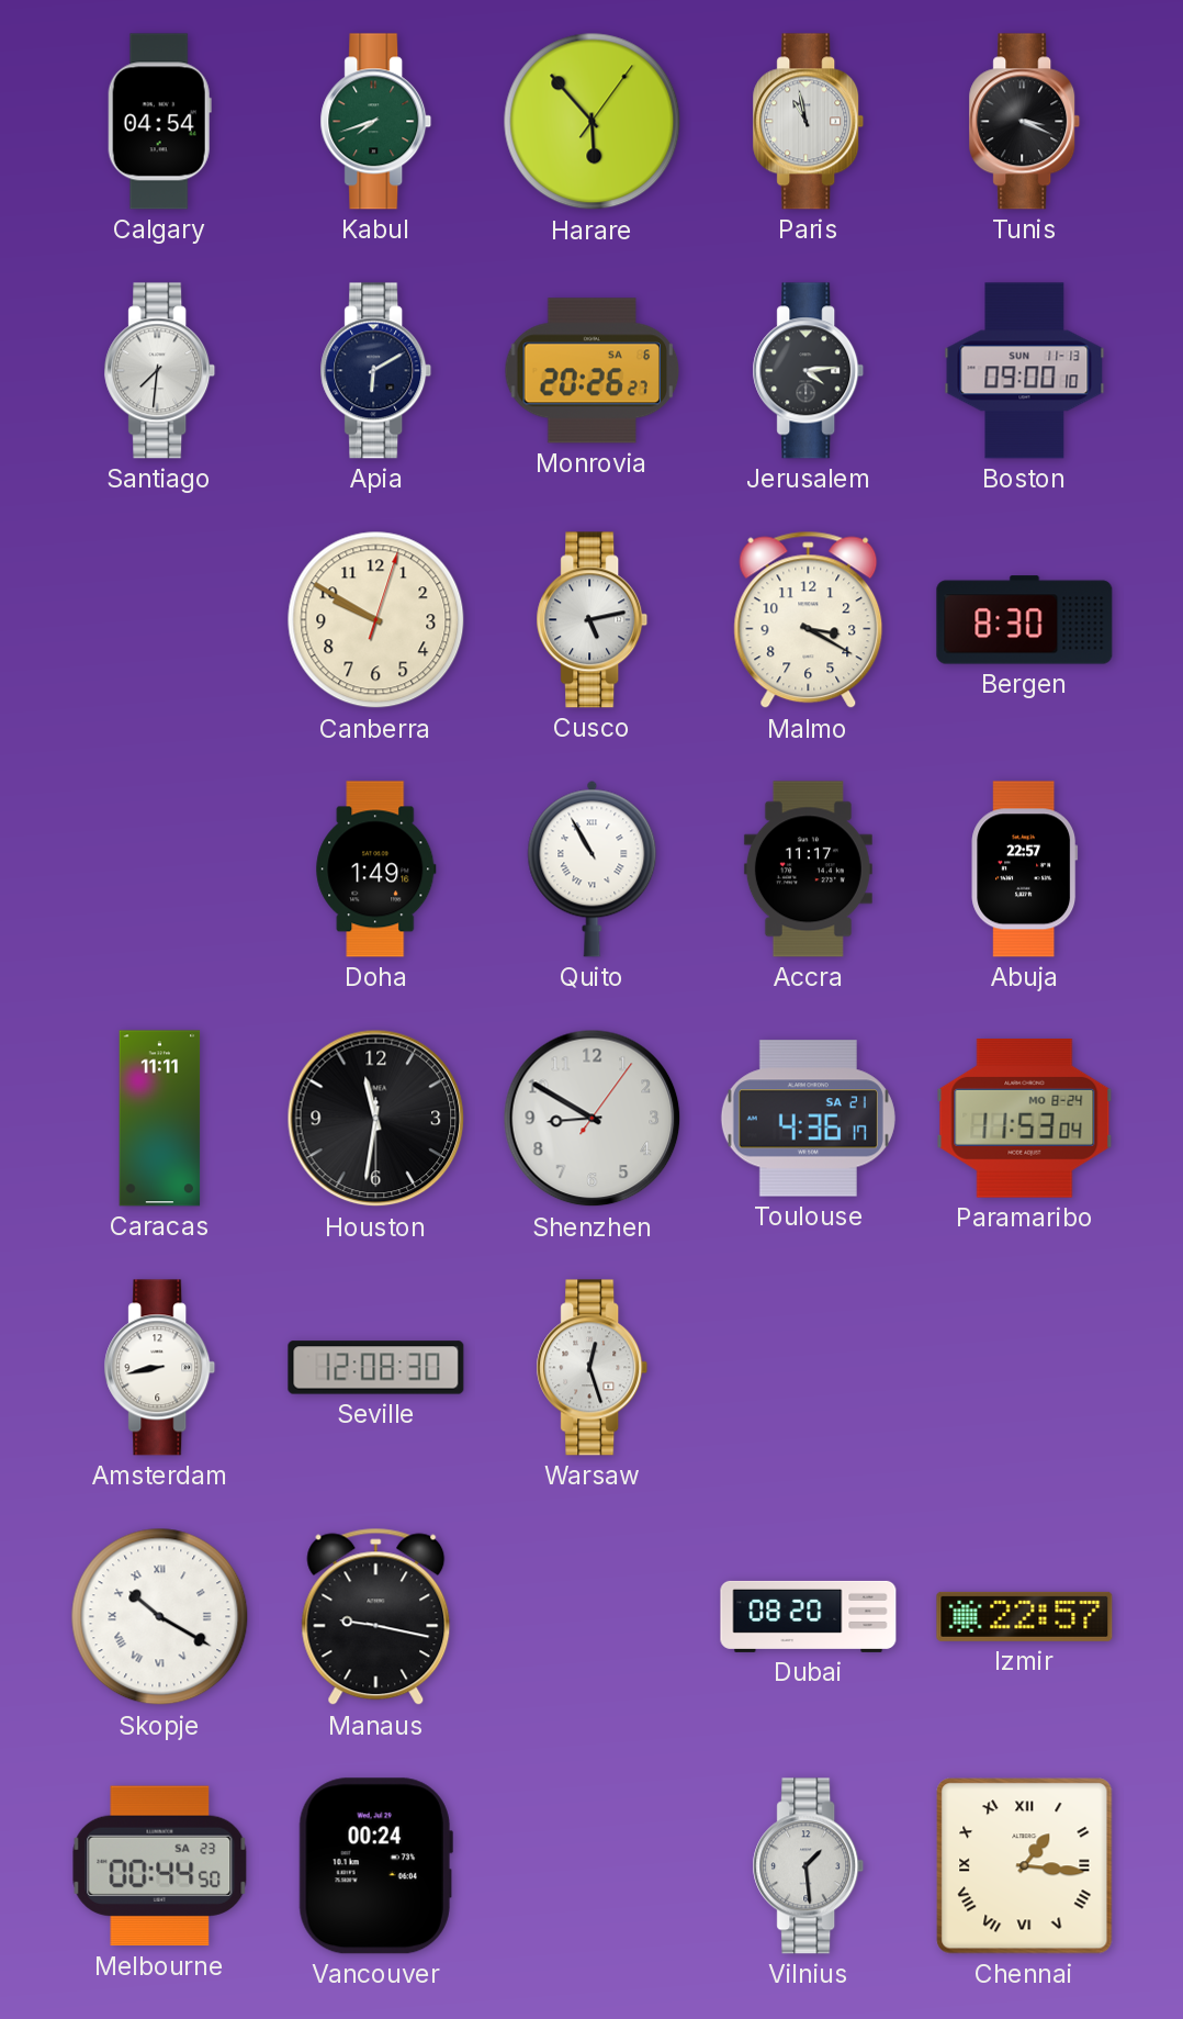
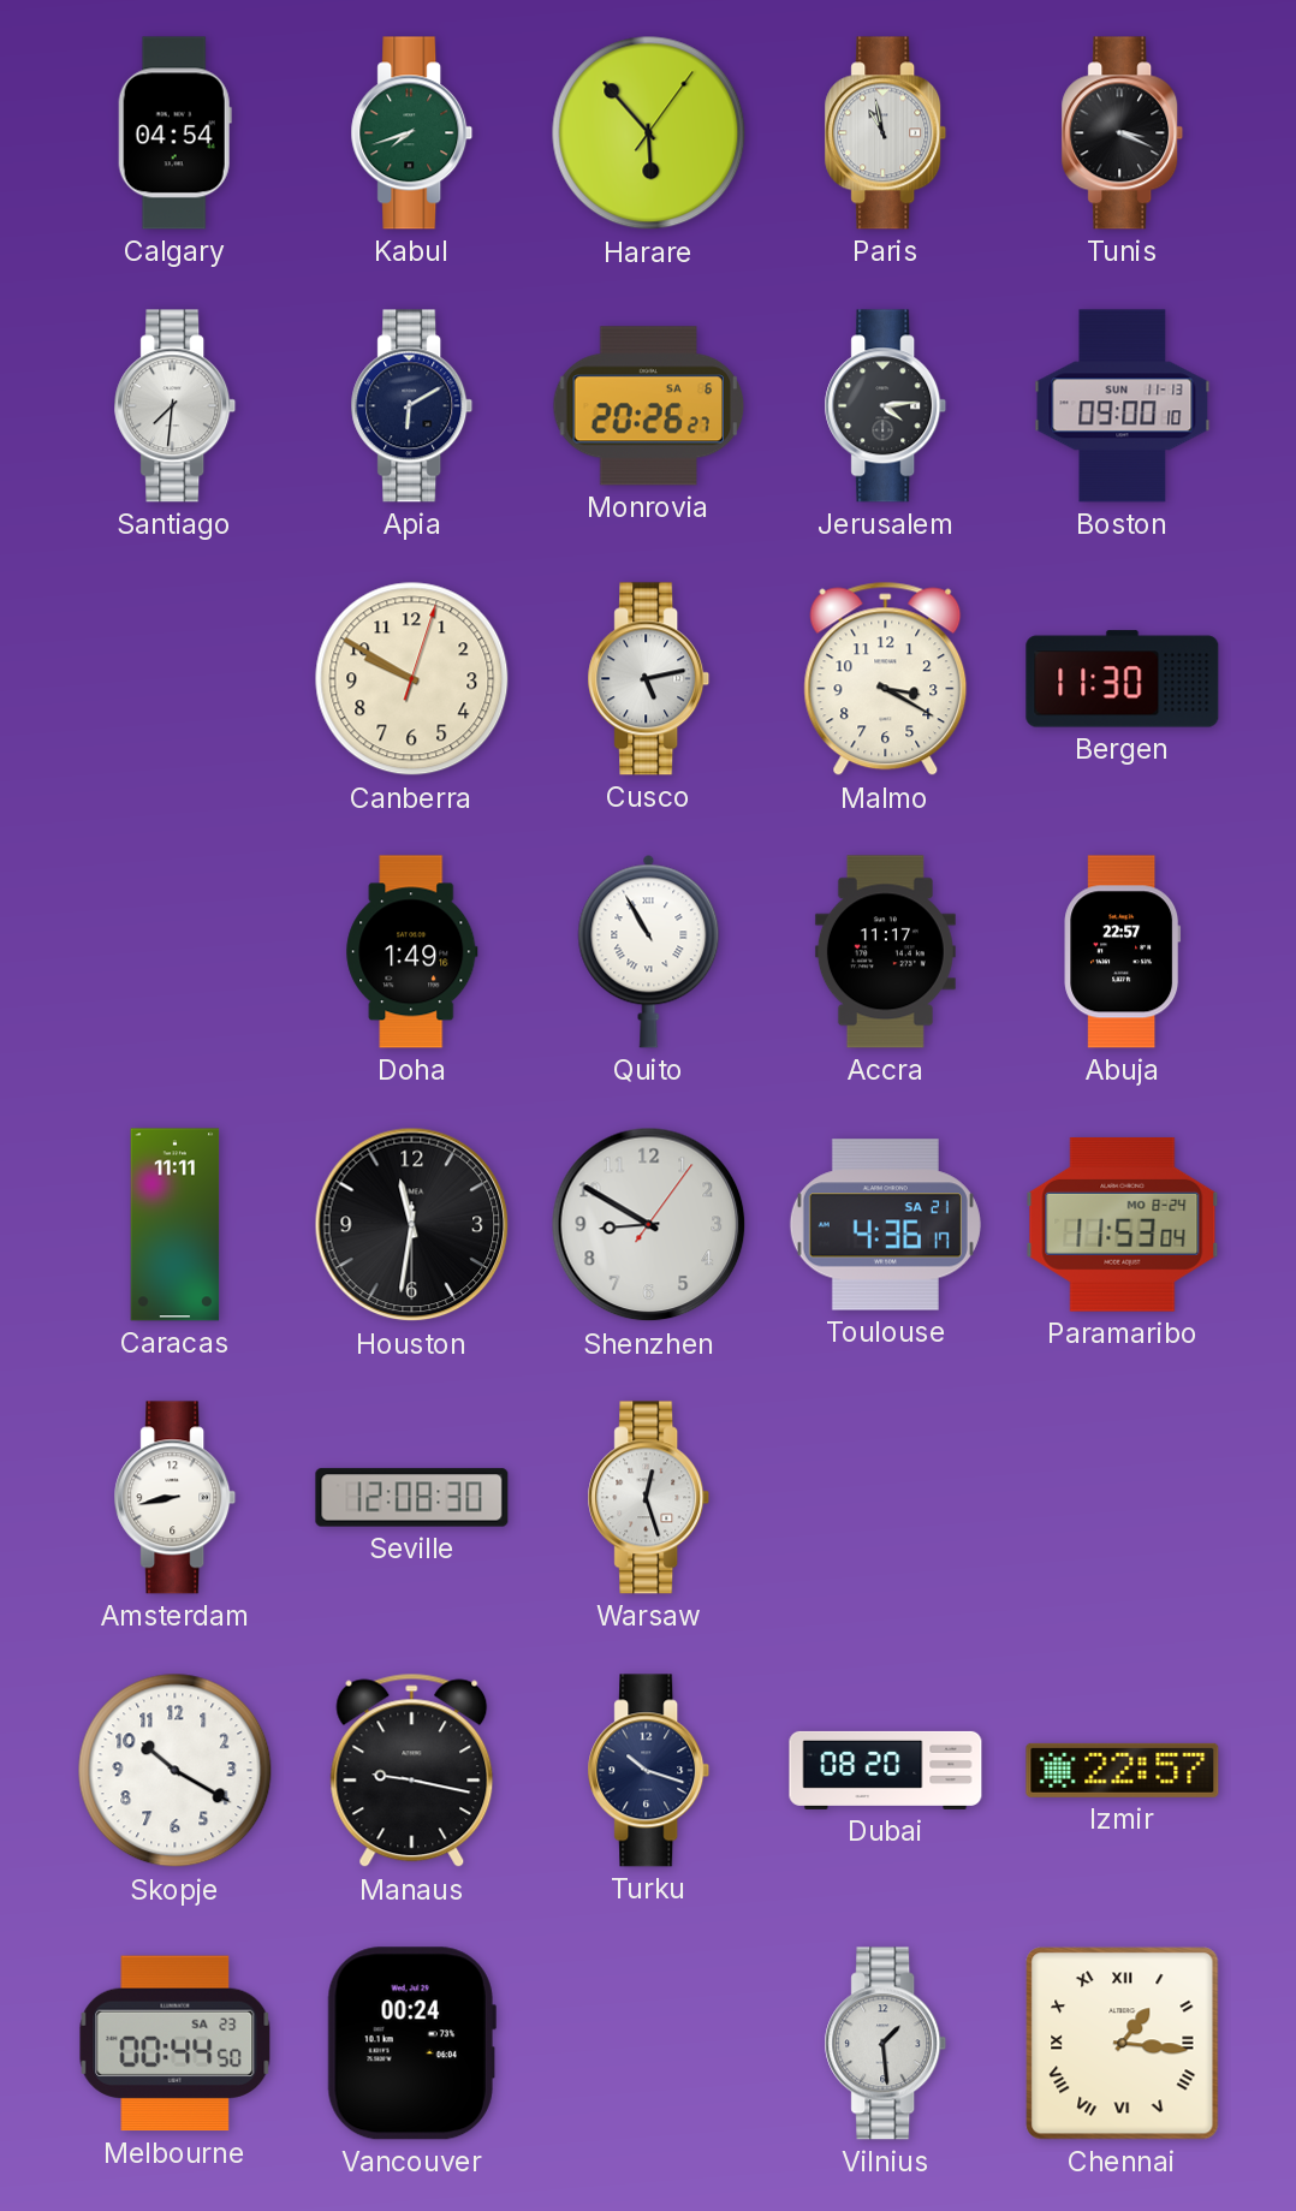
Bergen: 8:30 -> 11:30 (1123, 679)
Skopje numerals: Roman -> Arabic (176, 1771)
Turku: none -> 10:18 (649, 1771)
